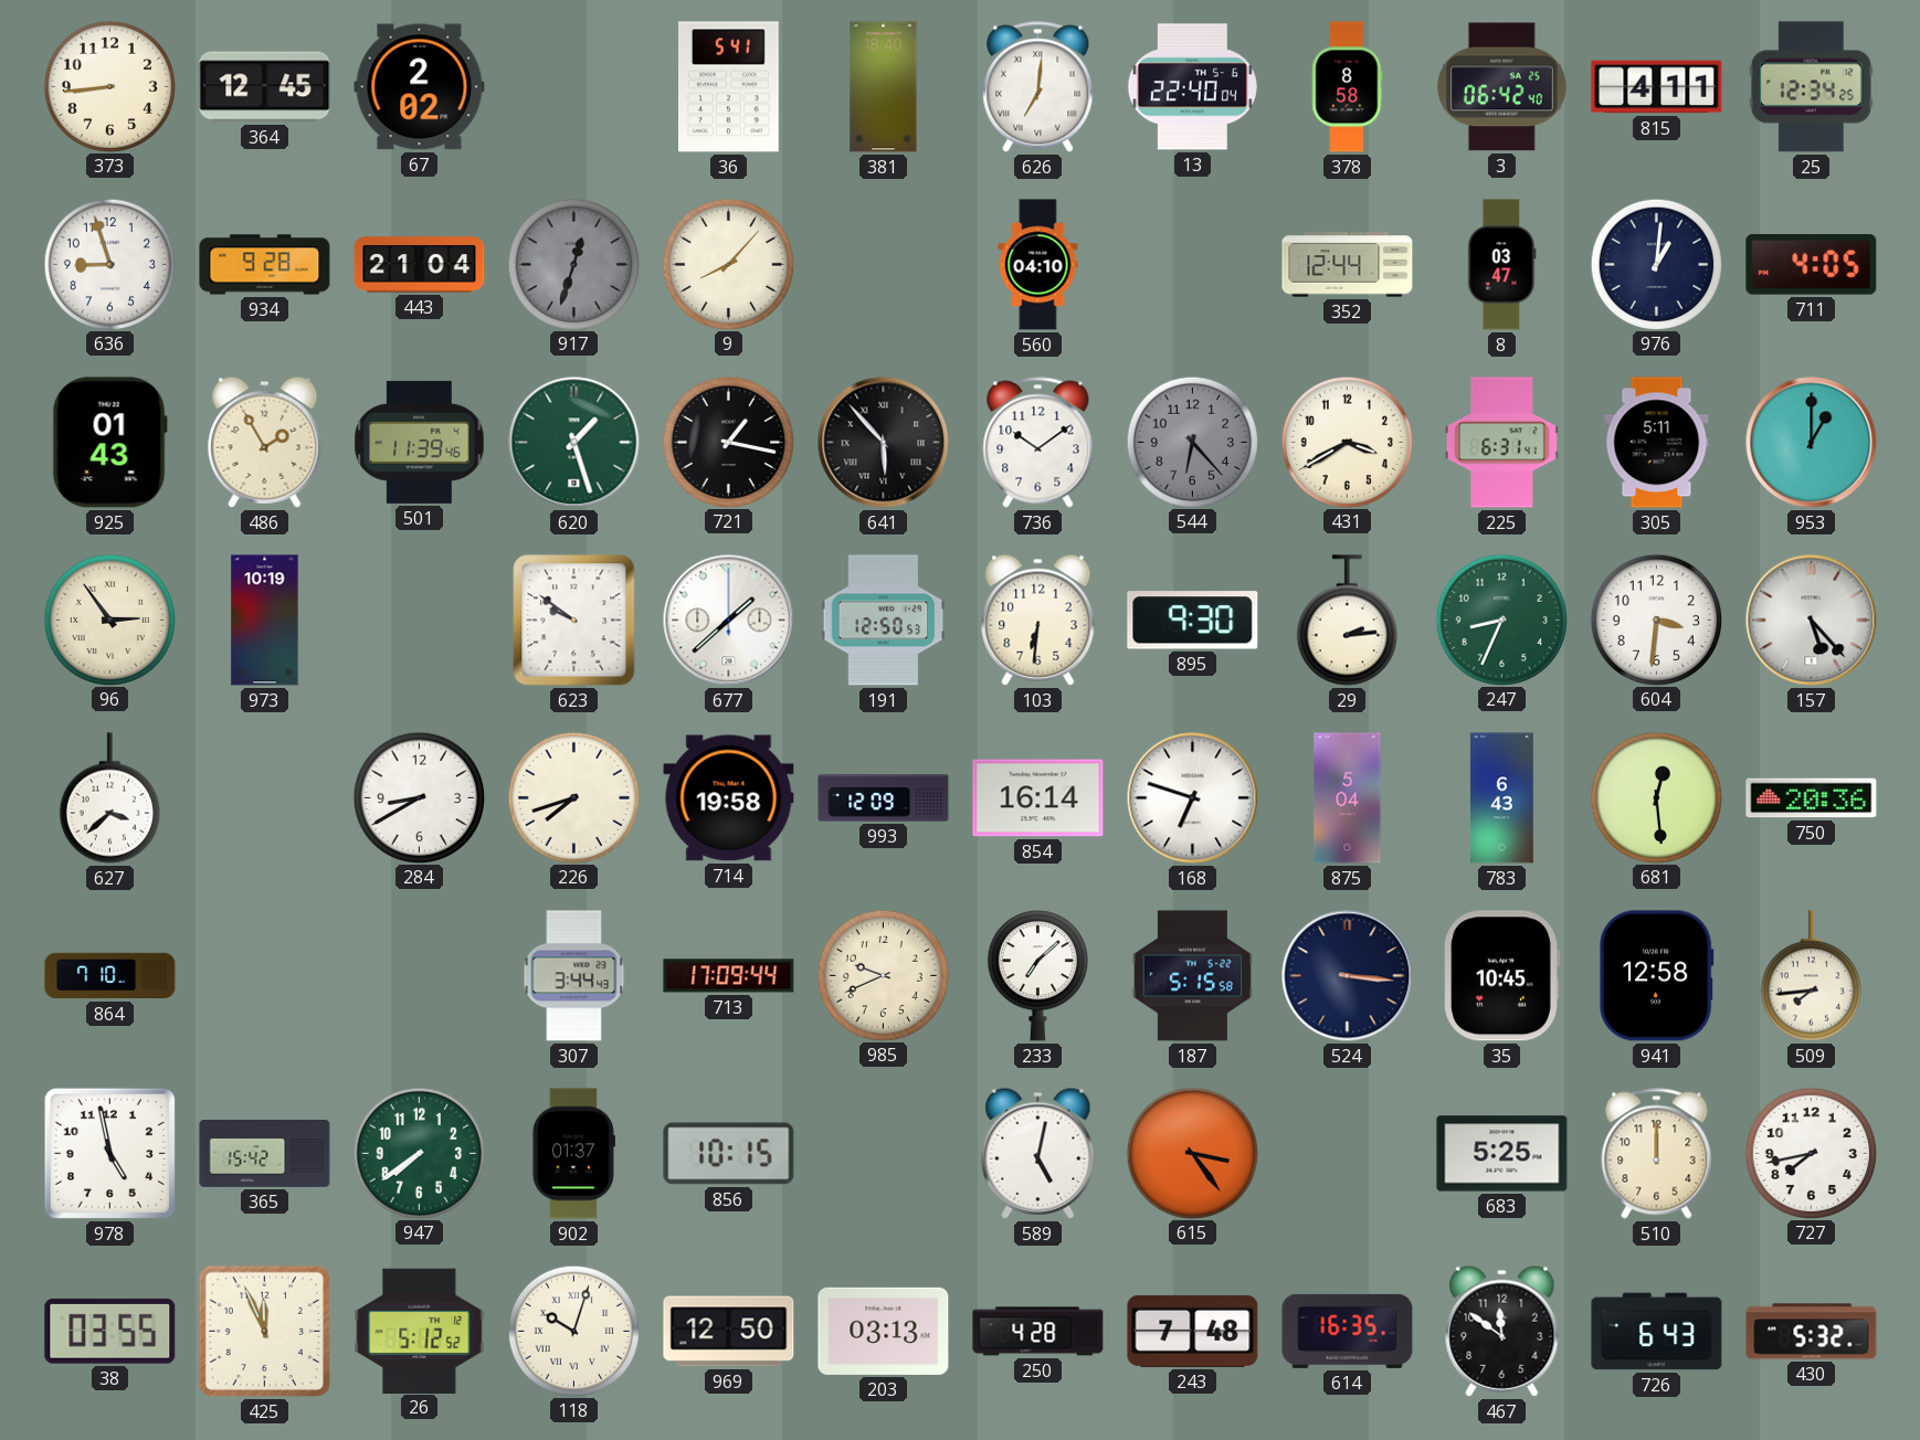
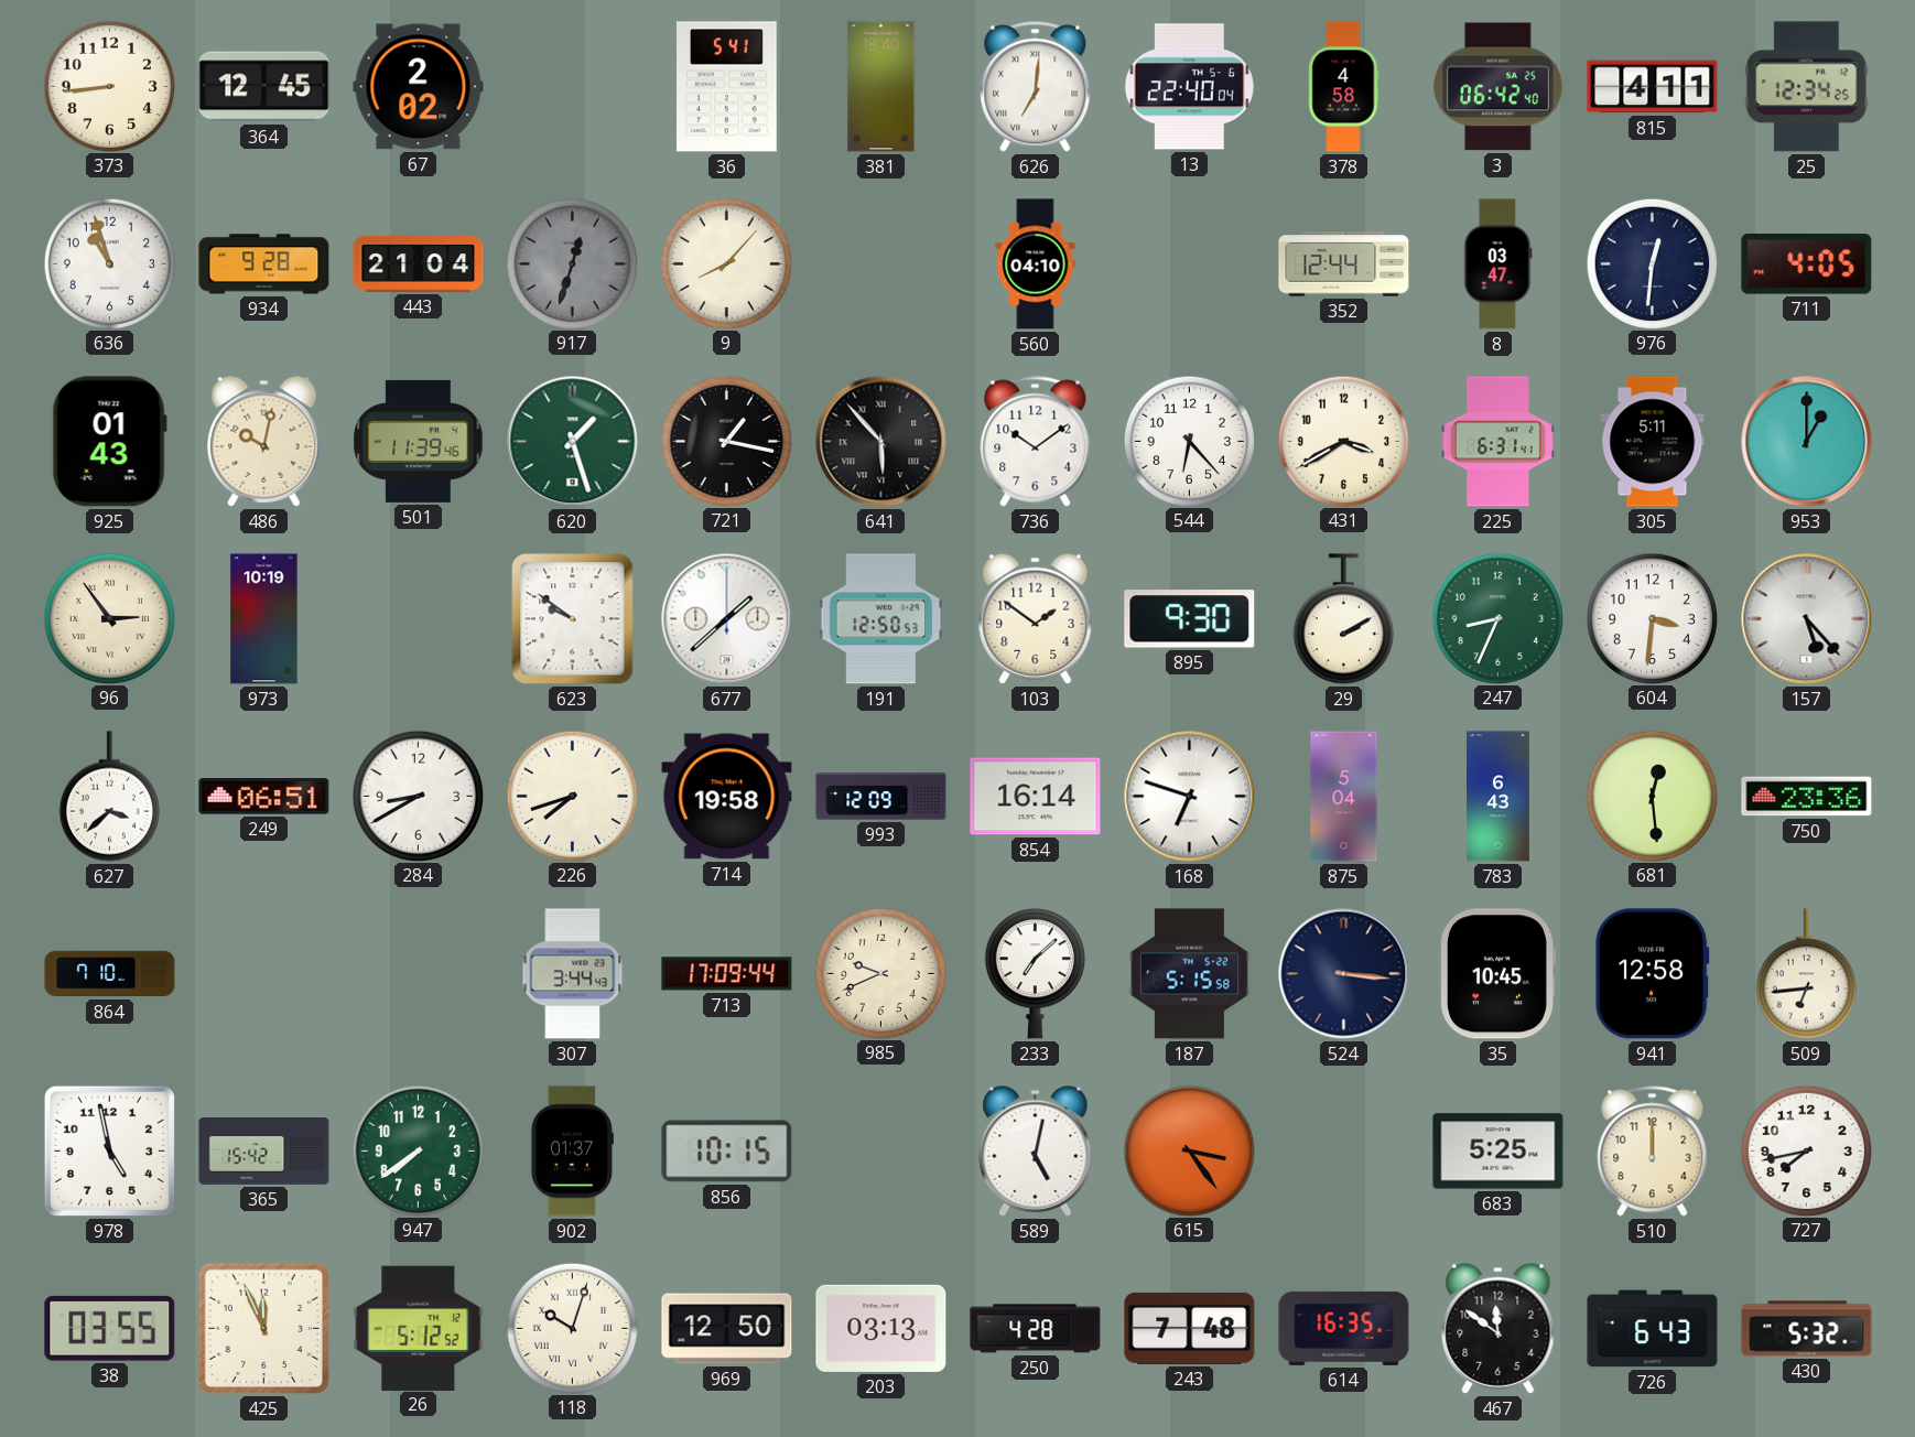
378: 8:58 -> 4:58 (1344, 87)
636: 8:57 -> 10:57 (109, 263)
976: 1:01 -> 12:31 (1652, 263)
486: 1:55 -> 10:02 (264, 441)
544 dial: grey -> white (1189, 441)
103: 6:31 -> 1:51 (1036, 618)
29: 2:14 -> 2:10 (1343, 619)
249: none -> 06:51 (264, 797)
750: 20:36 -> 23:36 (1807, 797)
509: 7:44 -> 6:44 (1806, 974)
